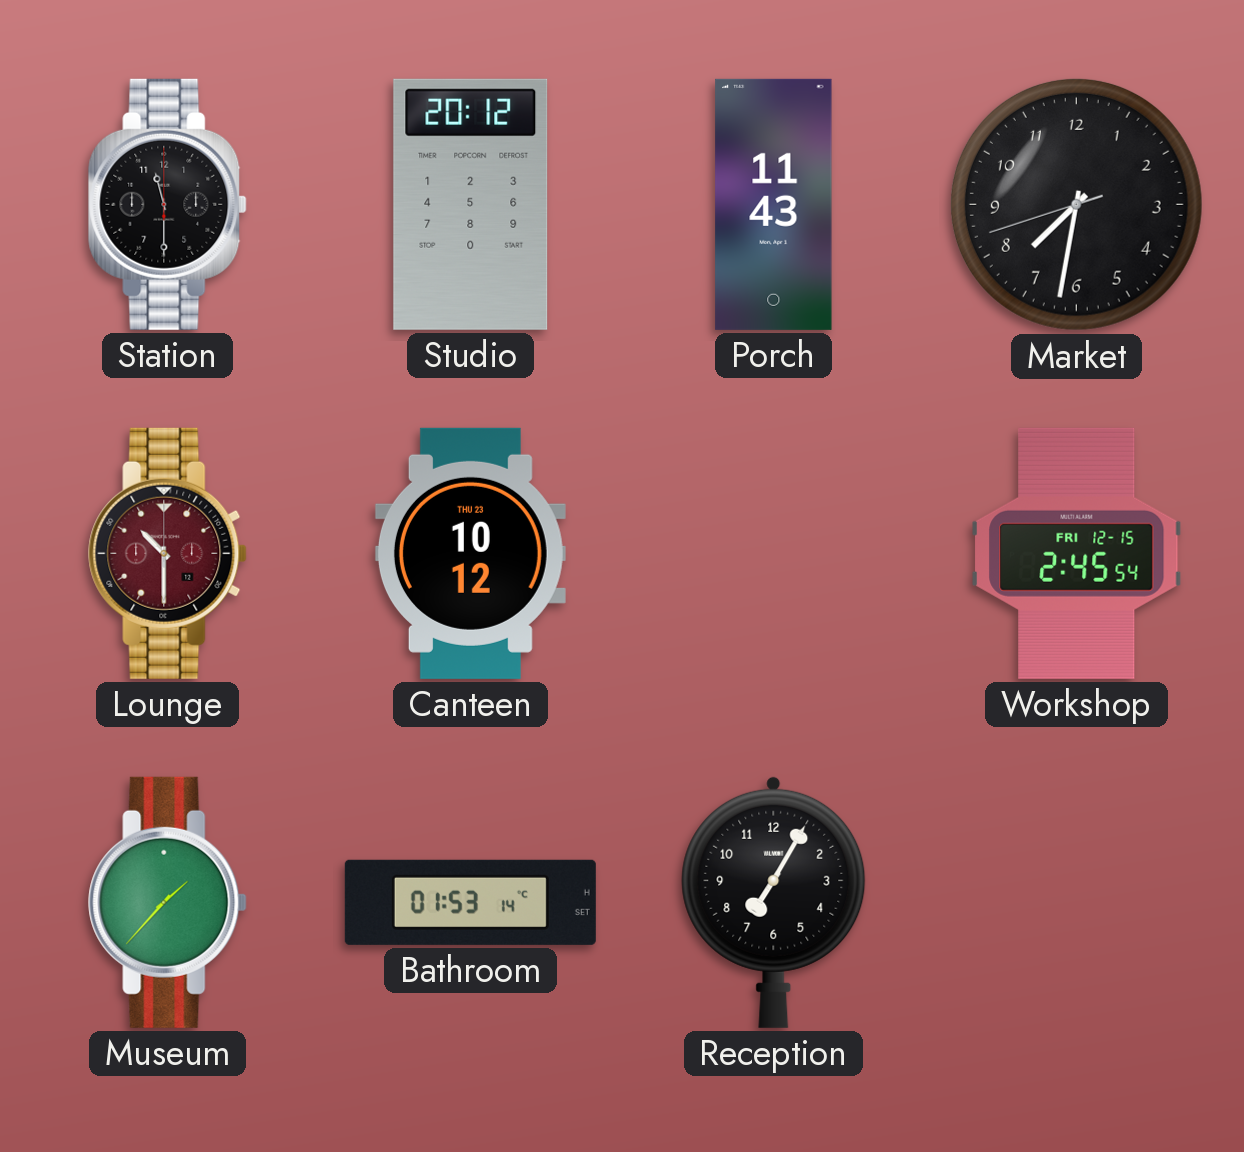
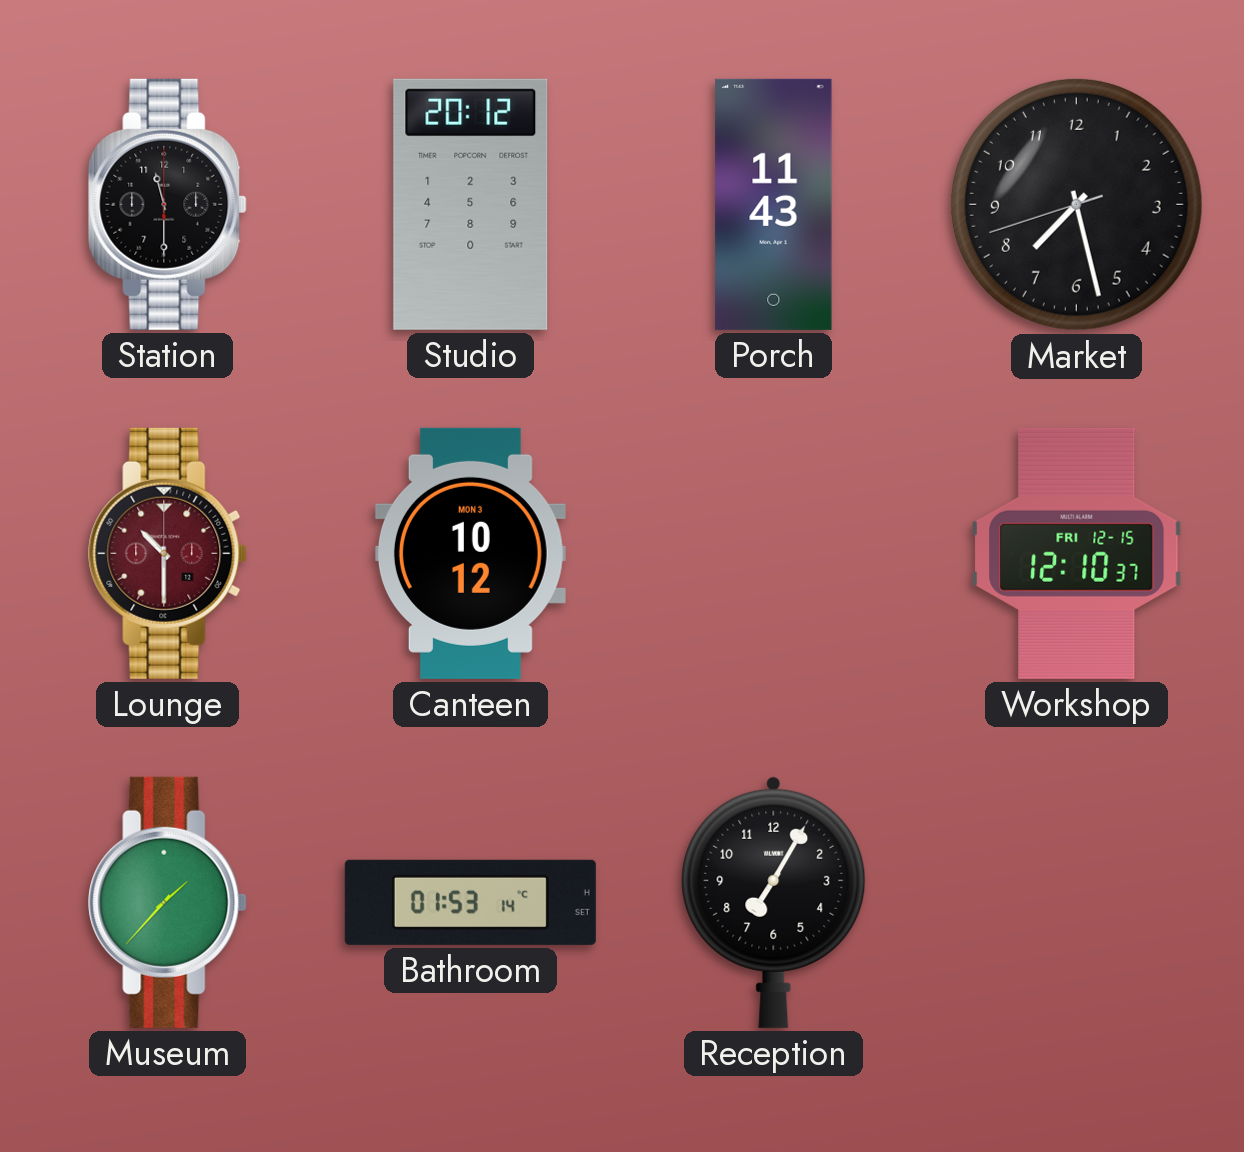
Market: 7:31 -> 7:27 (1076, 204)
Canteen date: THU 23 -> MON 3 (470, 553)
Workshop: 2:45 -> 12:10 (1077, 553)
